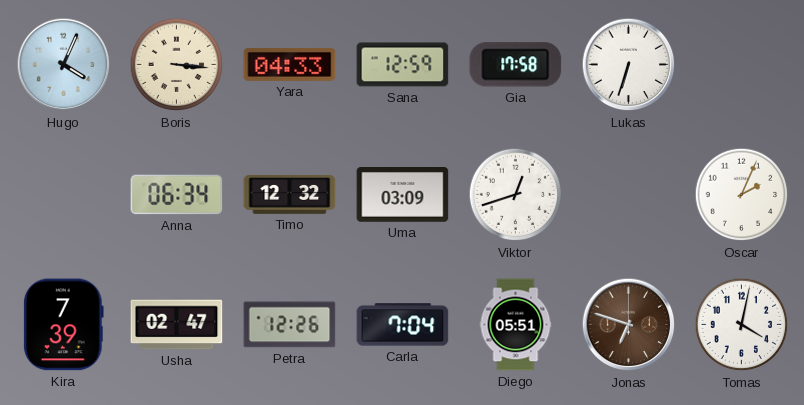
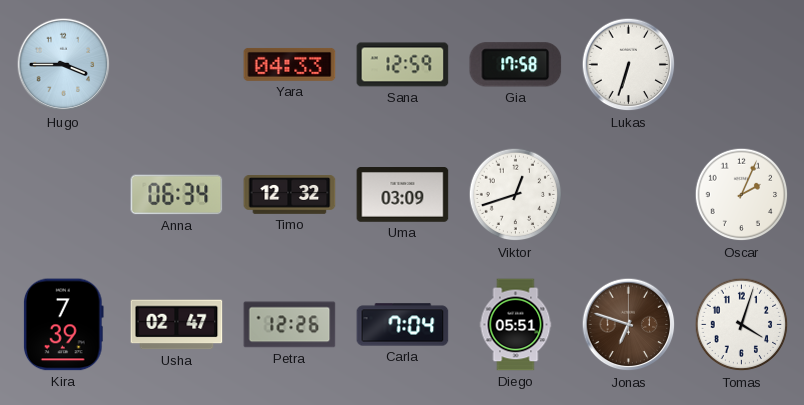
Hugo: 4:04 -> 3:45 (64, 65)
Boris: 3:16 -> none (177, 65)
Tomas: 4:02 -> 4:03 (742, 325)
